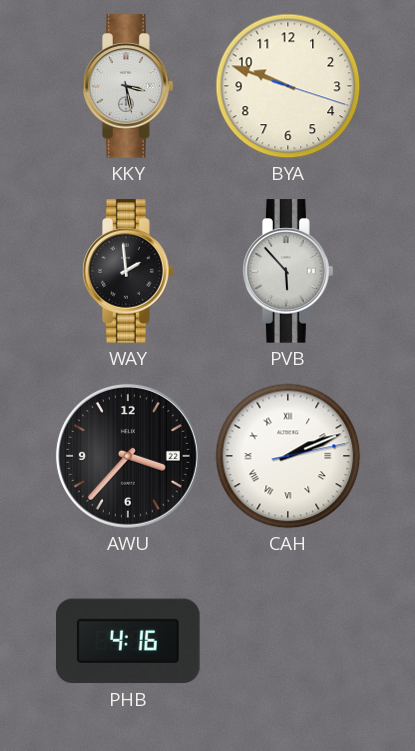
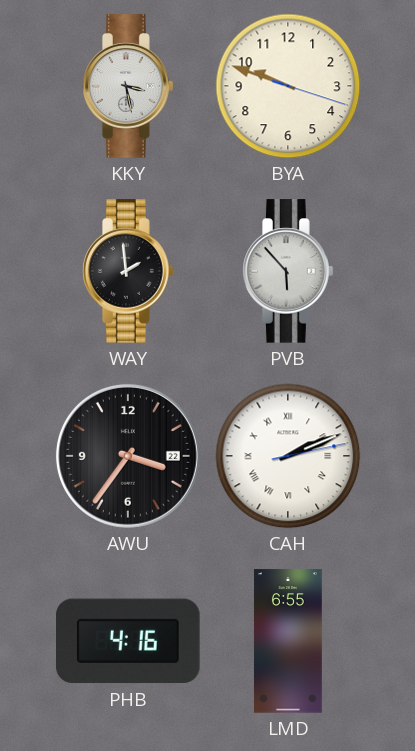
AWU: 3:37 -> 3:36 (128, 456)
LMD: none -> 6:55 (288, 641)
